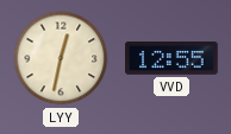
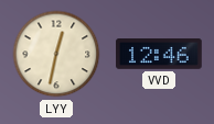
VVD: 12:55 -> 12:46 (159, 54)
